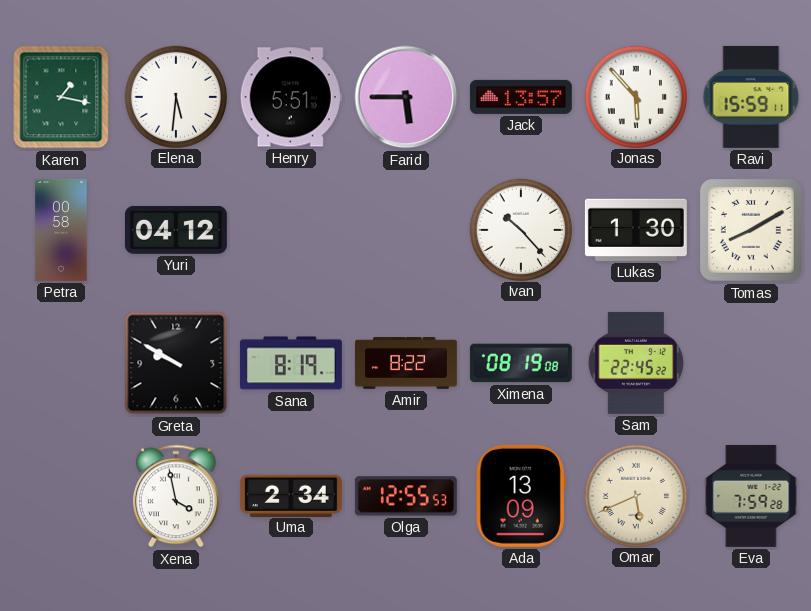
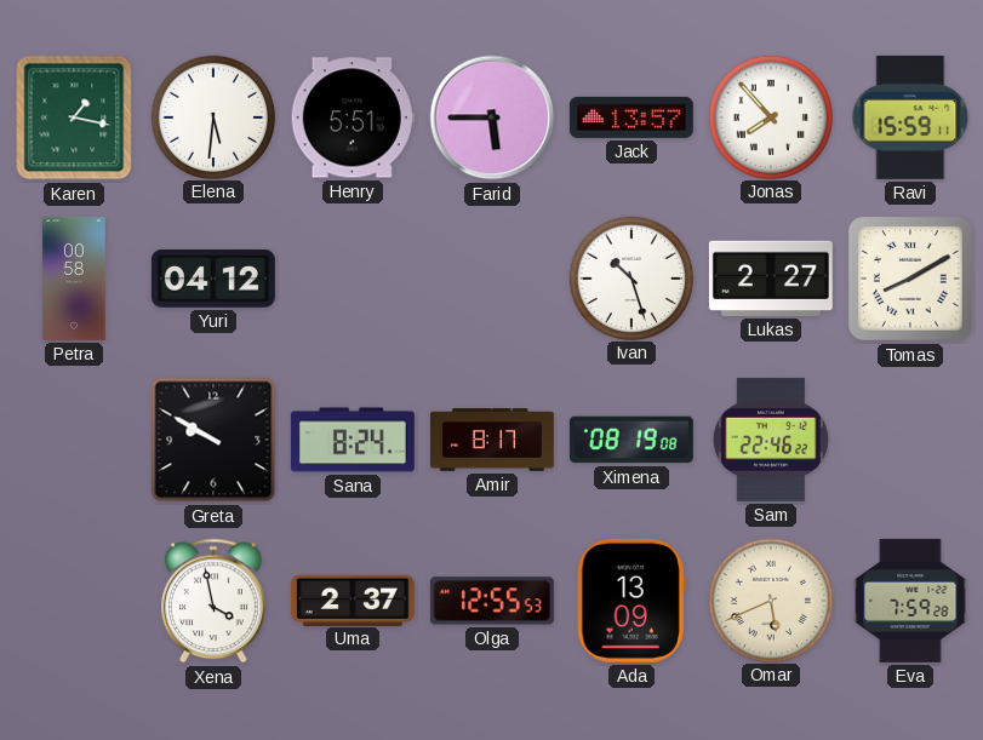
Jonas: 5:53 -> 7:53 (770, 116)
Ivan: 10:23 -> 10:27 (630, 277)
Lukas: 1:30 -> 2:27 (771, 279)
Sana: 8:19 -> 8:24 (353, 440)
Amir: 8:22 -> 8:17 (492, 440)
Sam: 22:45 -> 22:46 (771, 440)
Uma: 2:34 -> 2:37 (353, 600)
